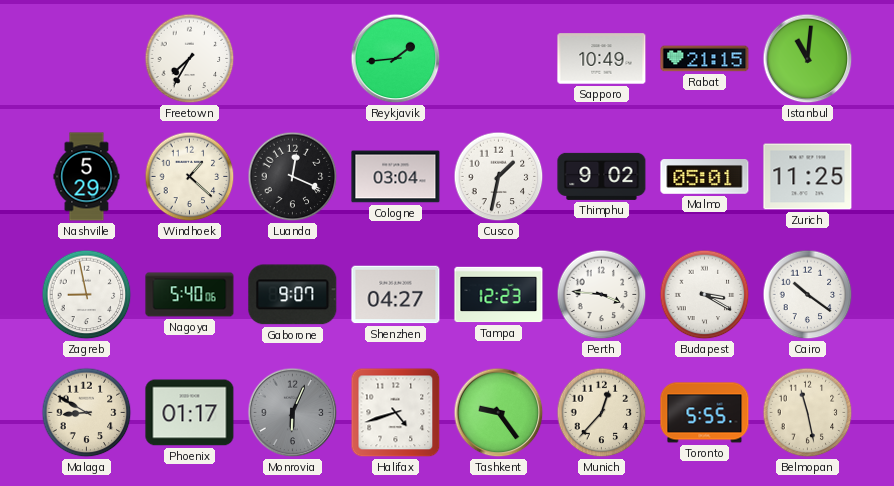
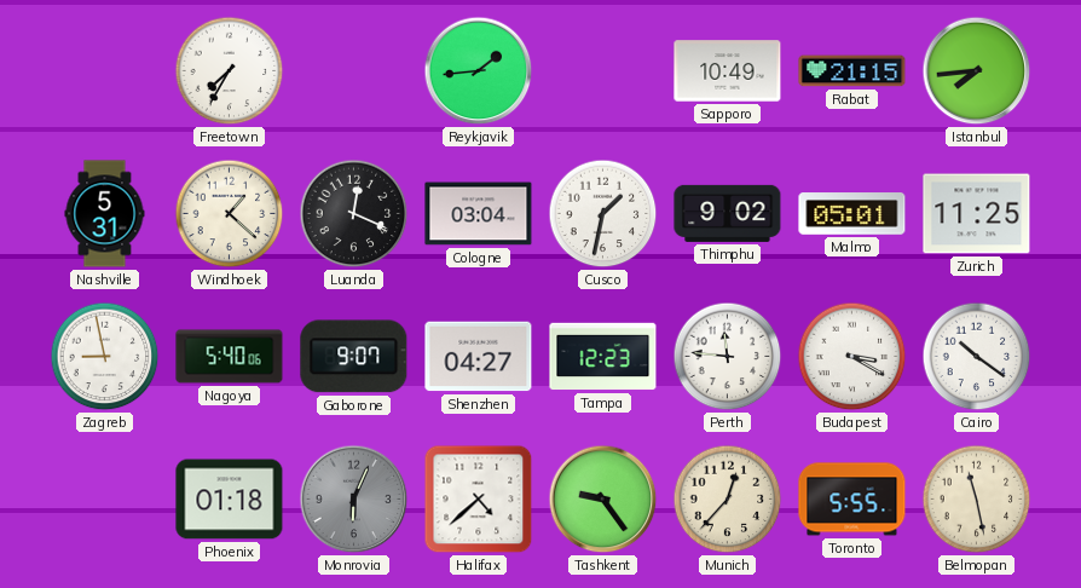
Istanbul: 11:01 -> 7:44 (977, 71)
Nashville: 5:29 -> 5:31 (105, 214)
Perth: 3:46 -> 11:46 (728, 357)
Malaga: 8:50 -> none (87, 413)
Phoenix: 01:17 -> 01:18 (230, 500)
Halifax: 4:42 -> 4:38 (479, 500)
